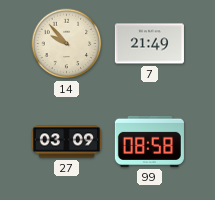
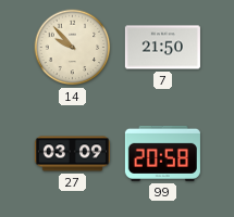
7: 21:49 -> 21:50 (162, 48)
99: 08:58 -> 20:58 (162, 153)
